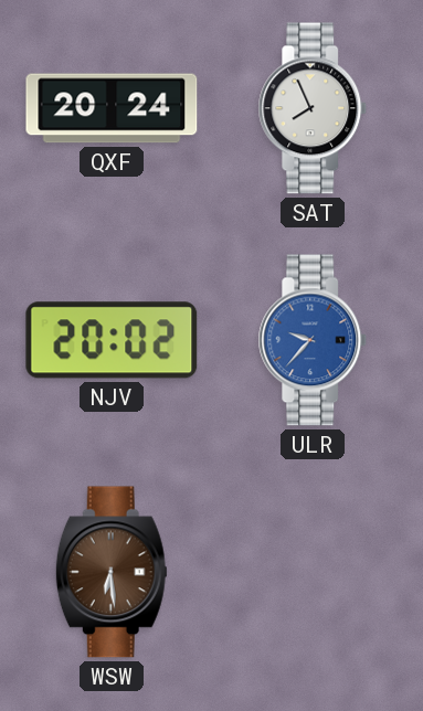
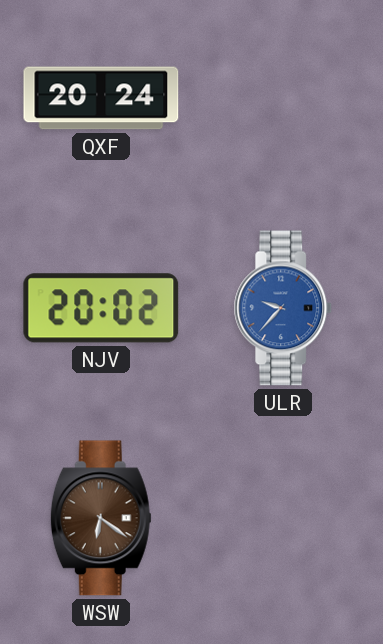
SAT: 7:56 -> none (313, 108)
WSW: 6:29 -> 6:21 (101, 518)
